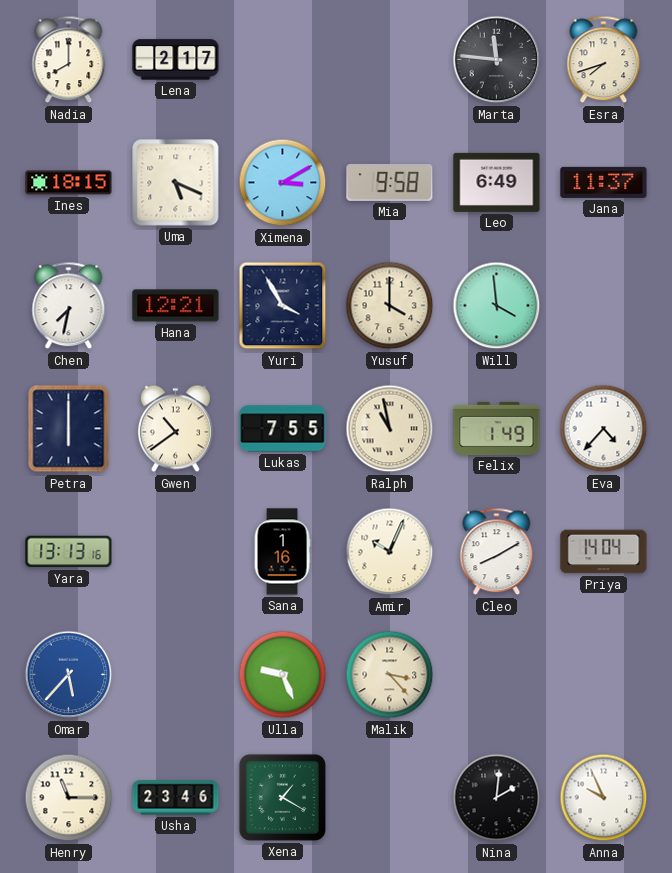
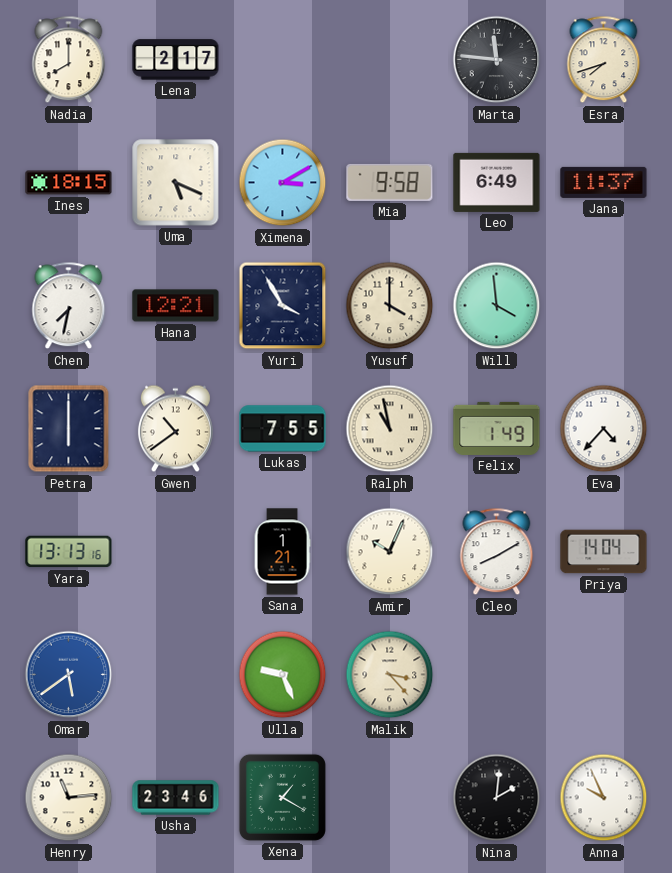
Sana: 1:16 -> 1:21 (282, 552)
Omar: 5:37 -> 5:39 (69, 675)
Henry: 11:15 -> 11:14 (69, 798)
